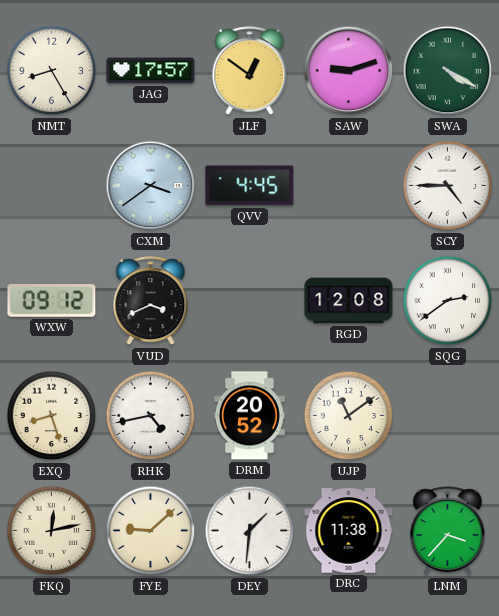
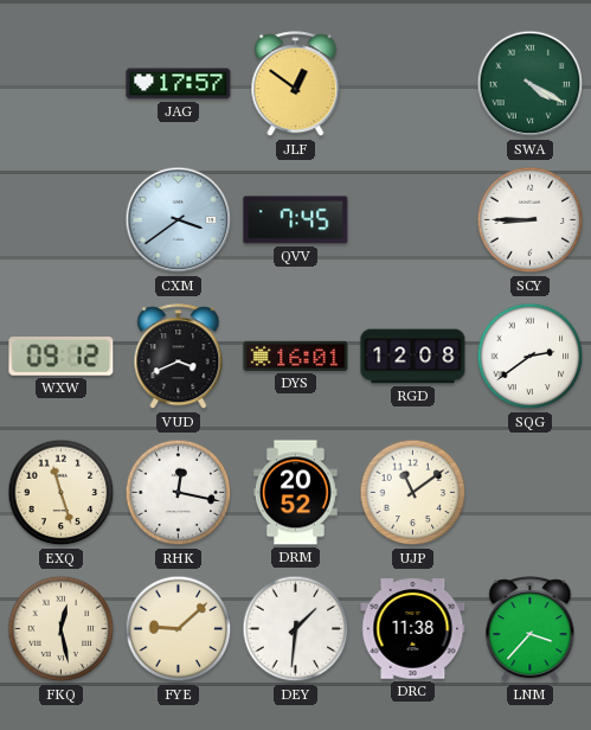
NMT: 8:25 -> none (52, 71)
SAW: 9:12 -> none (349, 71)
QVV: 4:45 -> 7:45 (296, 220)
SCY: 4:45 -> 8:45 (531, 220)
DYS: none -> 16:01 (296, 356)
EXQ: 8:27 -> 11:27 (62, 493)
RHK: 4:43 -> 12:17 (179, 493)
FKQ: 12:13 -> 12:28 (62, 629)
